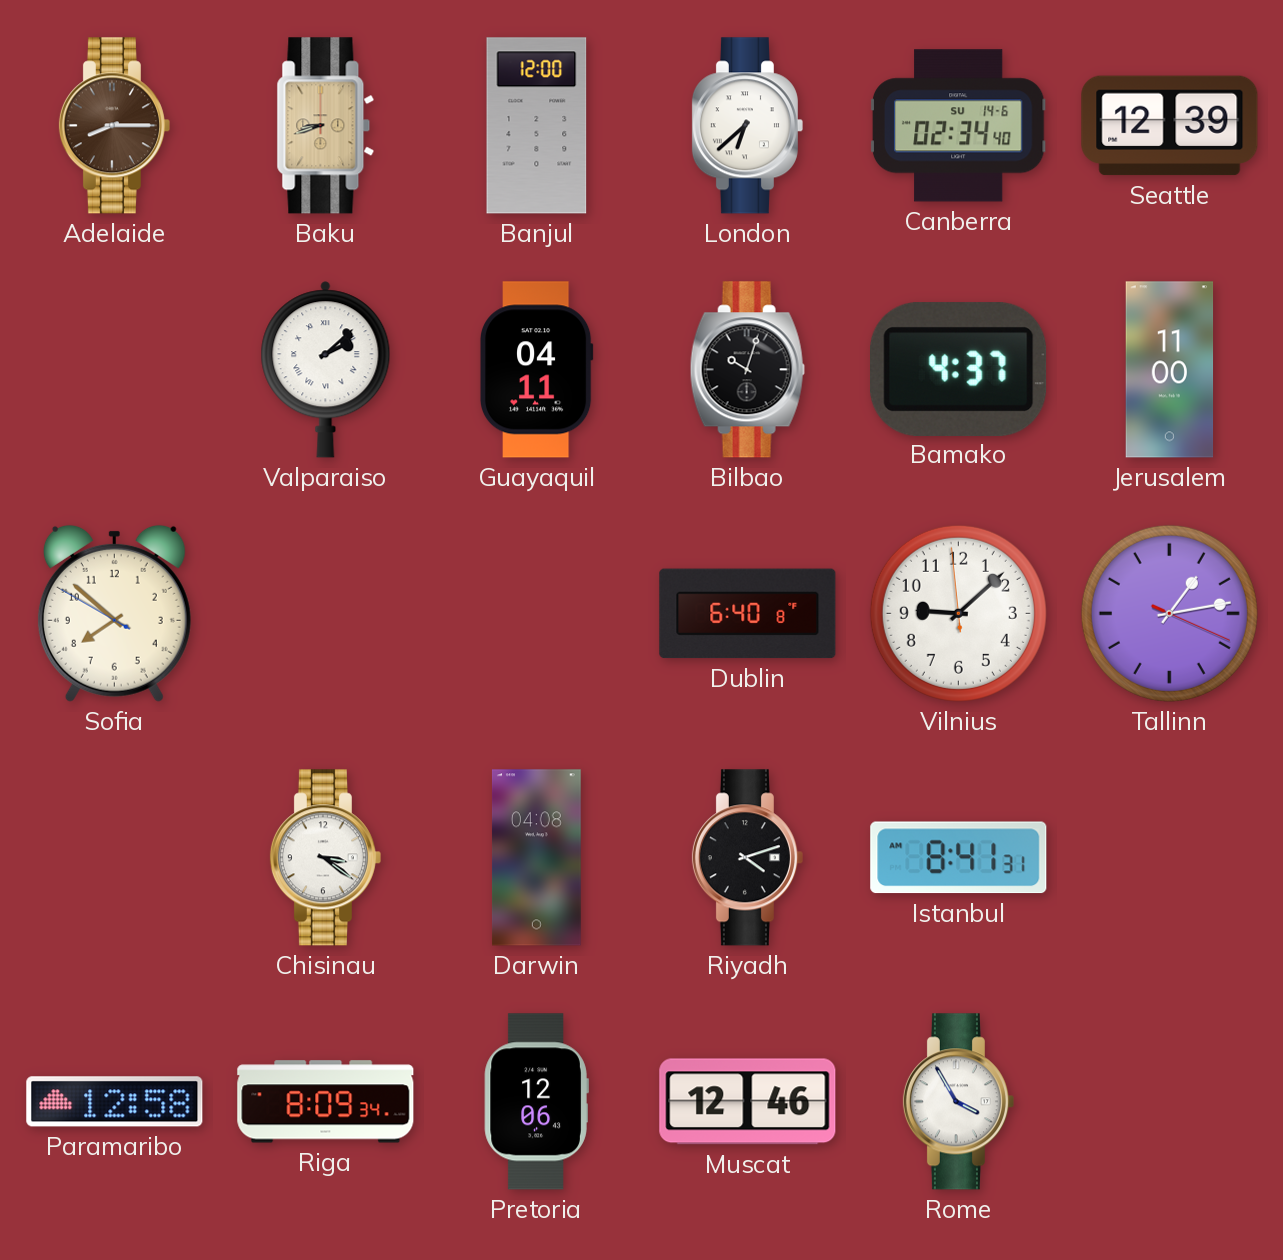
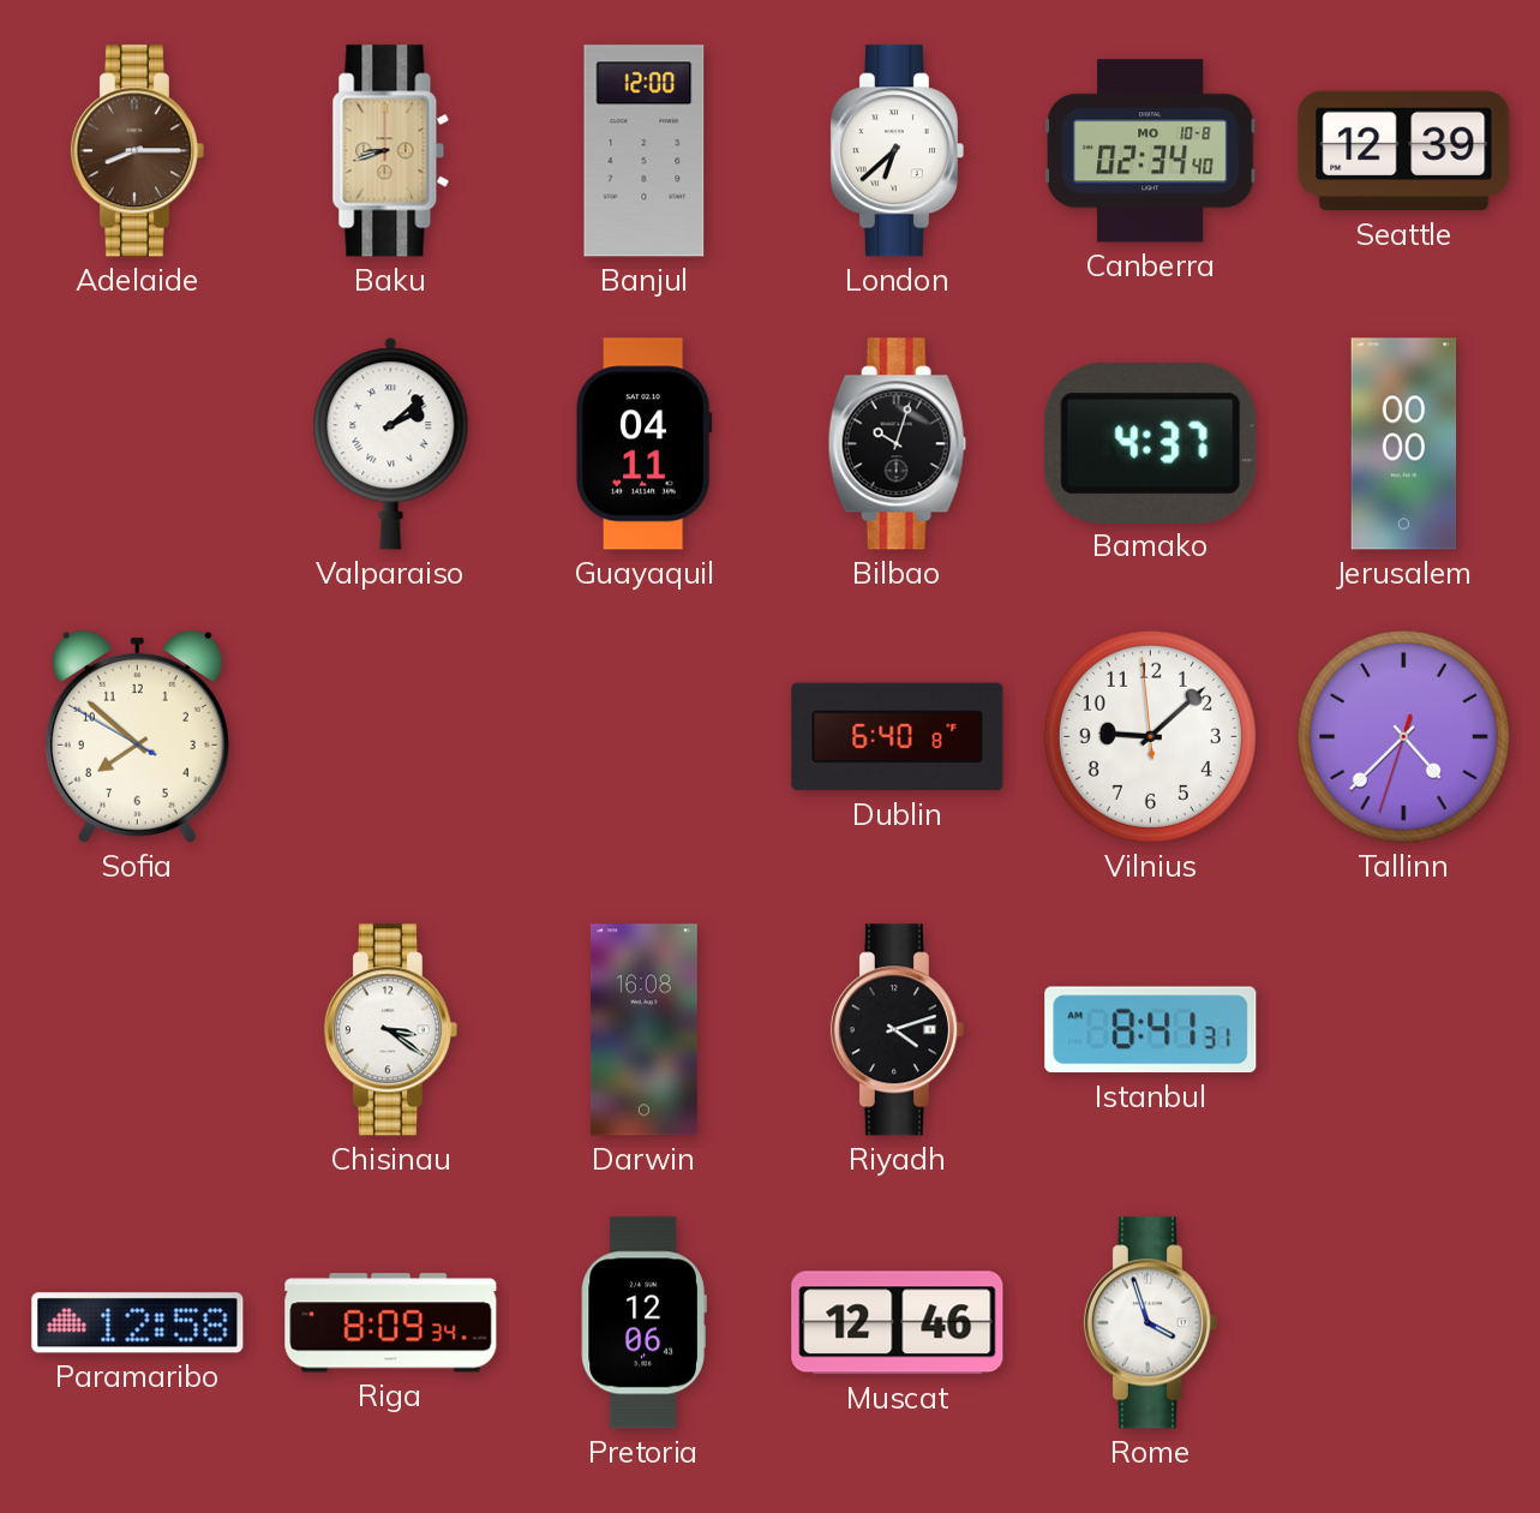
Canberra date: SU 14-6 -> MO 10-8 (1150, 151)
Jerusalem: 11:00 -> 00:00 (1404, 444)
Tallinn: 1:13 -> 4:37 (1403, 736)
Darwin: 04:08 -> 16:08 (643, 1030)
Rome: 3:55 -> 3:57 (1150, 1323)
